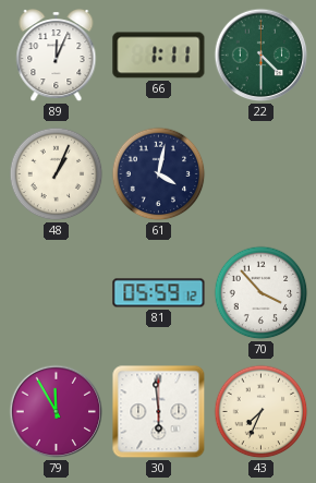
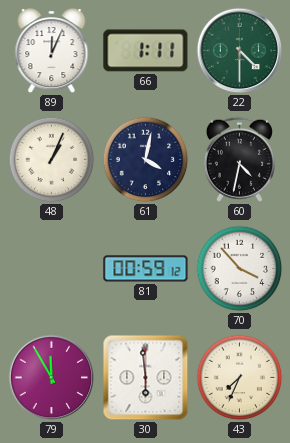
60: none -> 4:32 (239, 159)
81: 05:59 -> 00:59 (146, 269)
